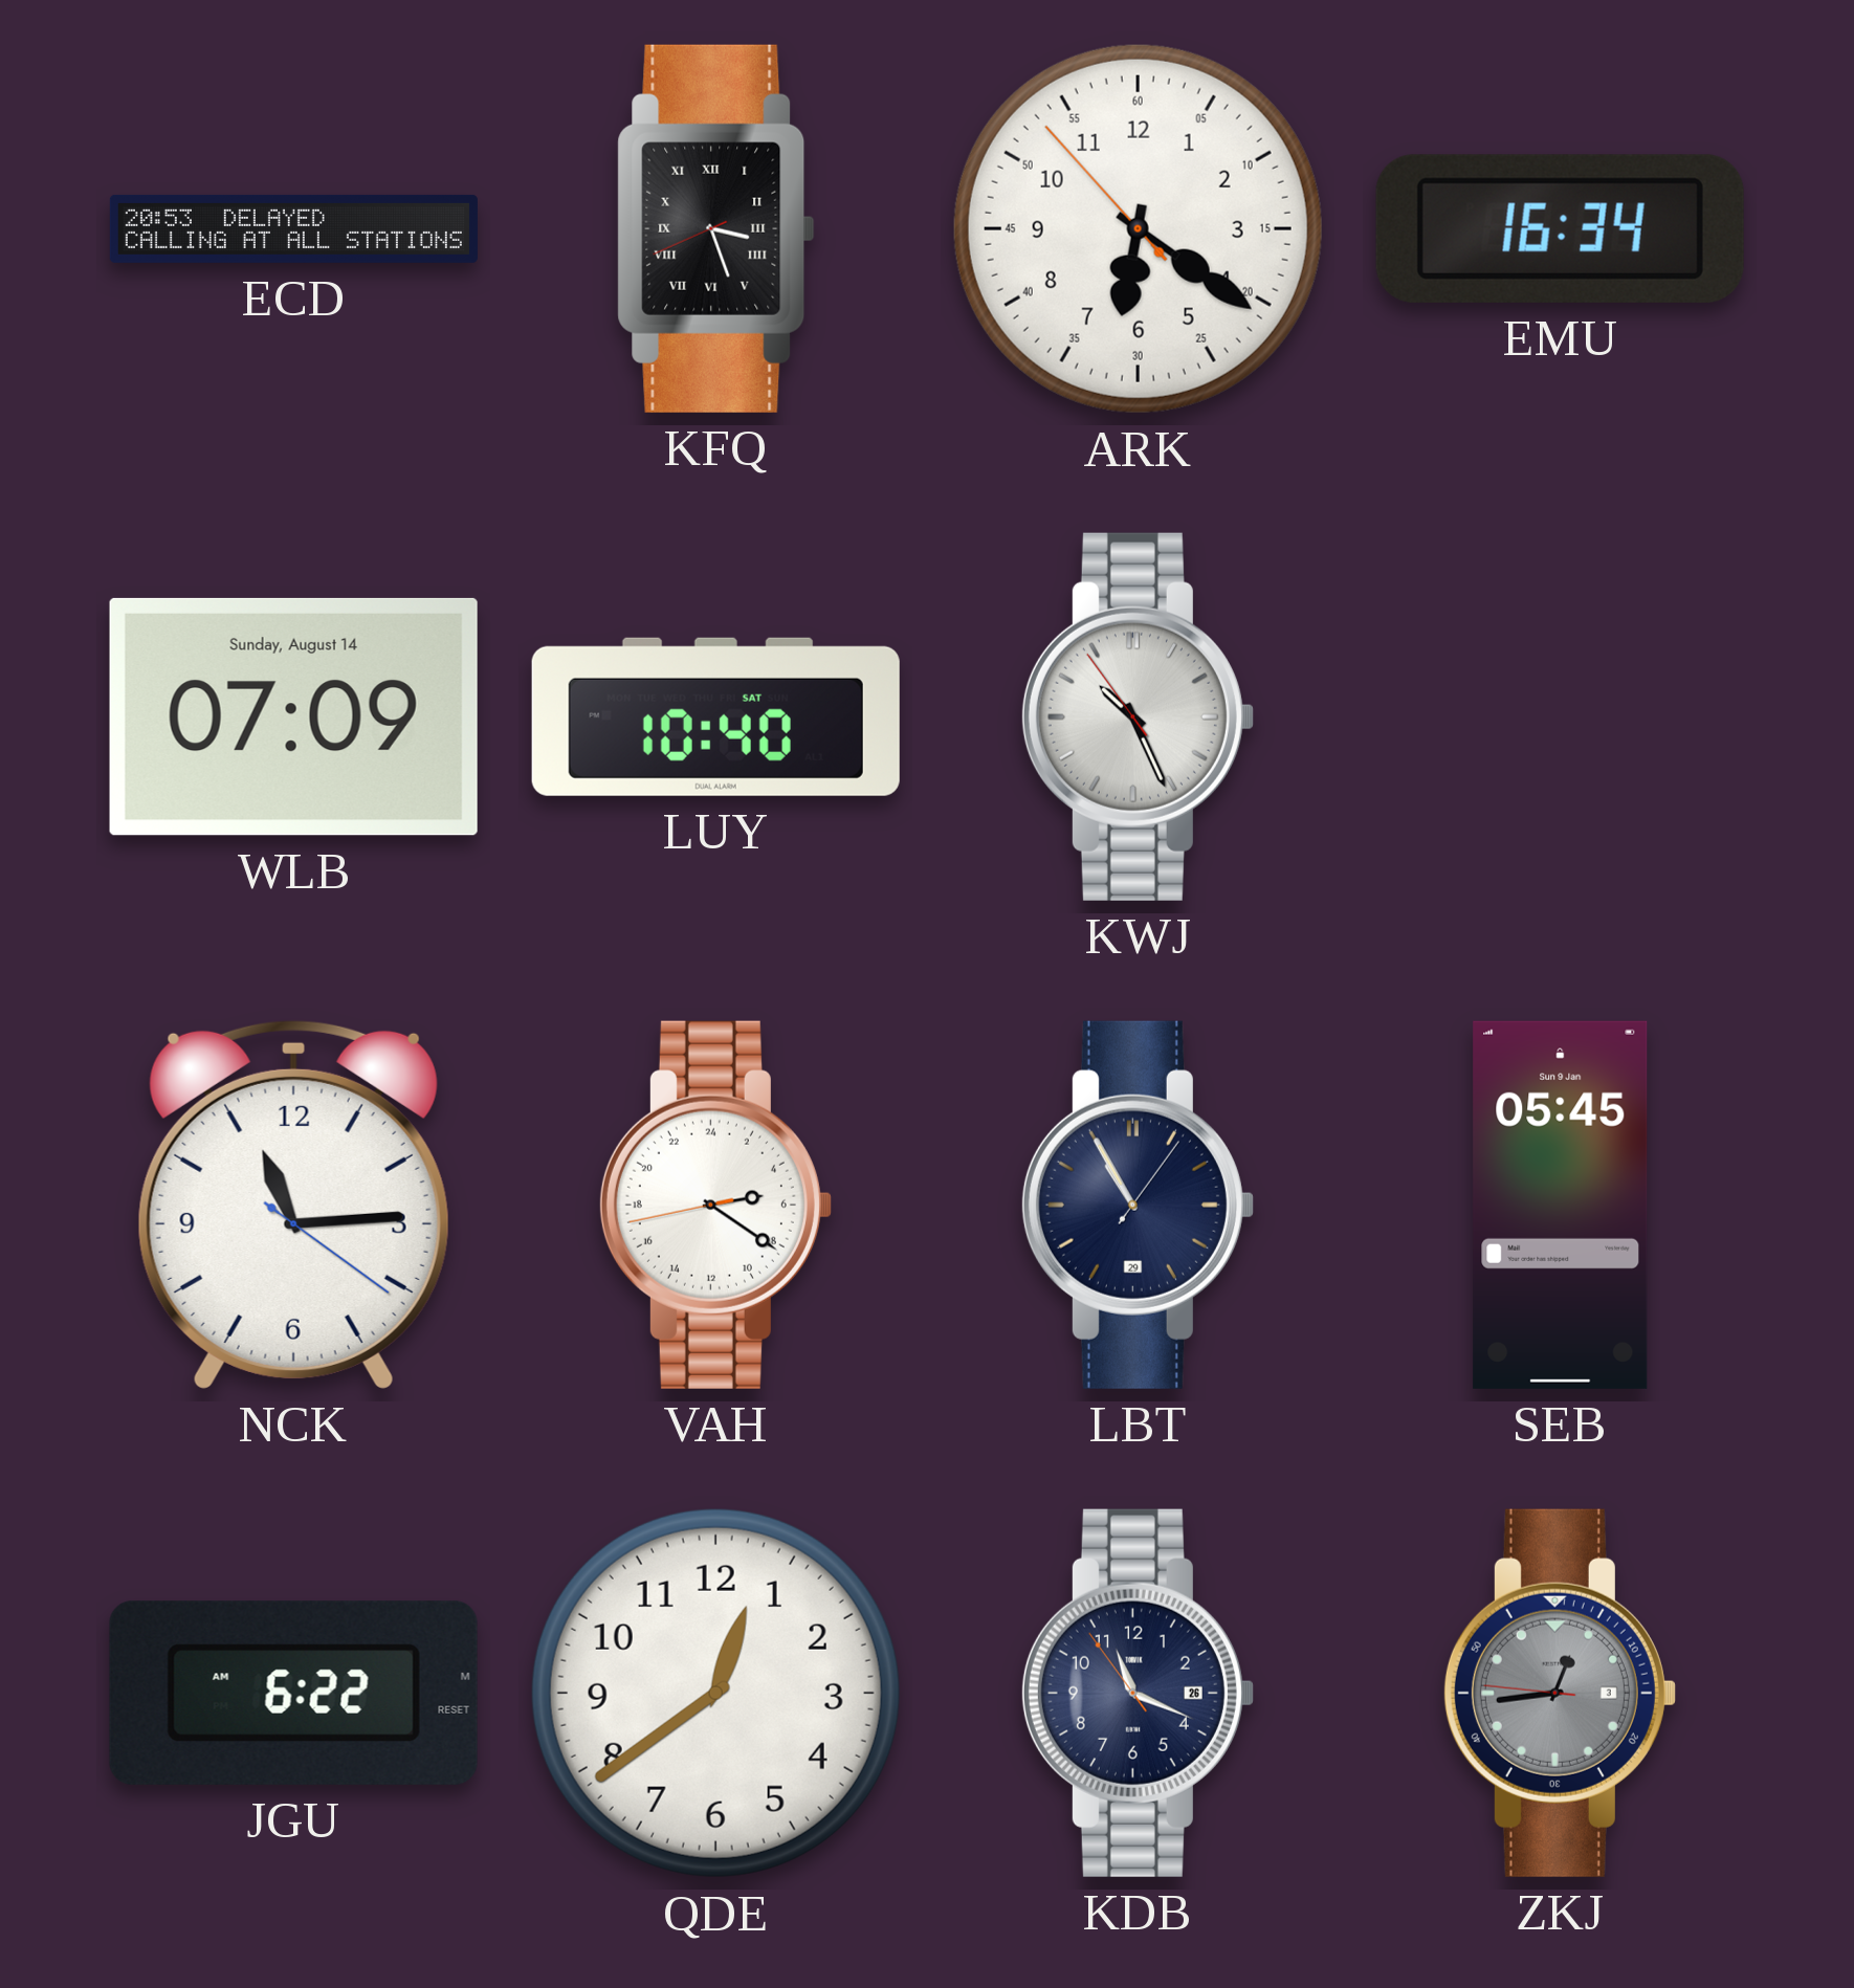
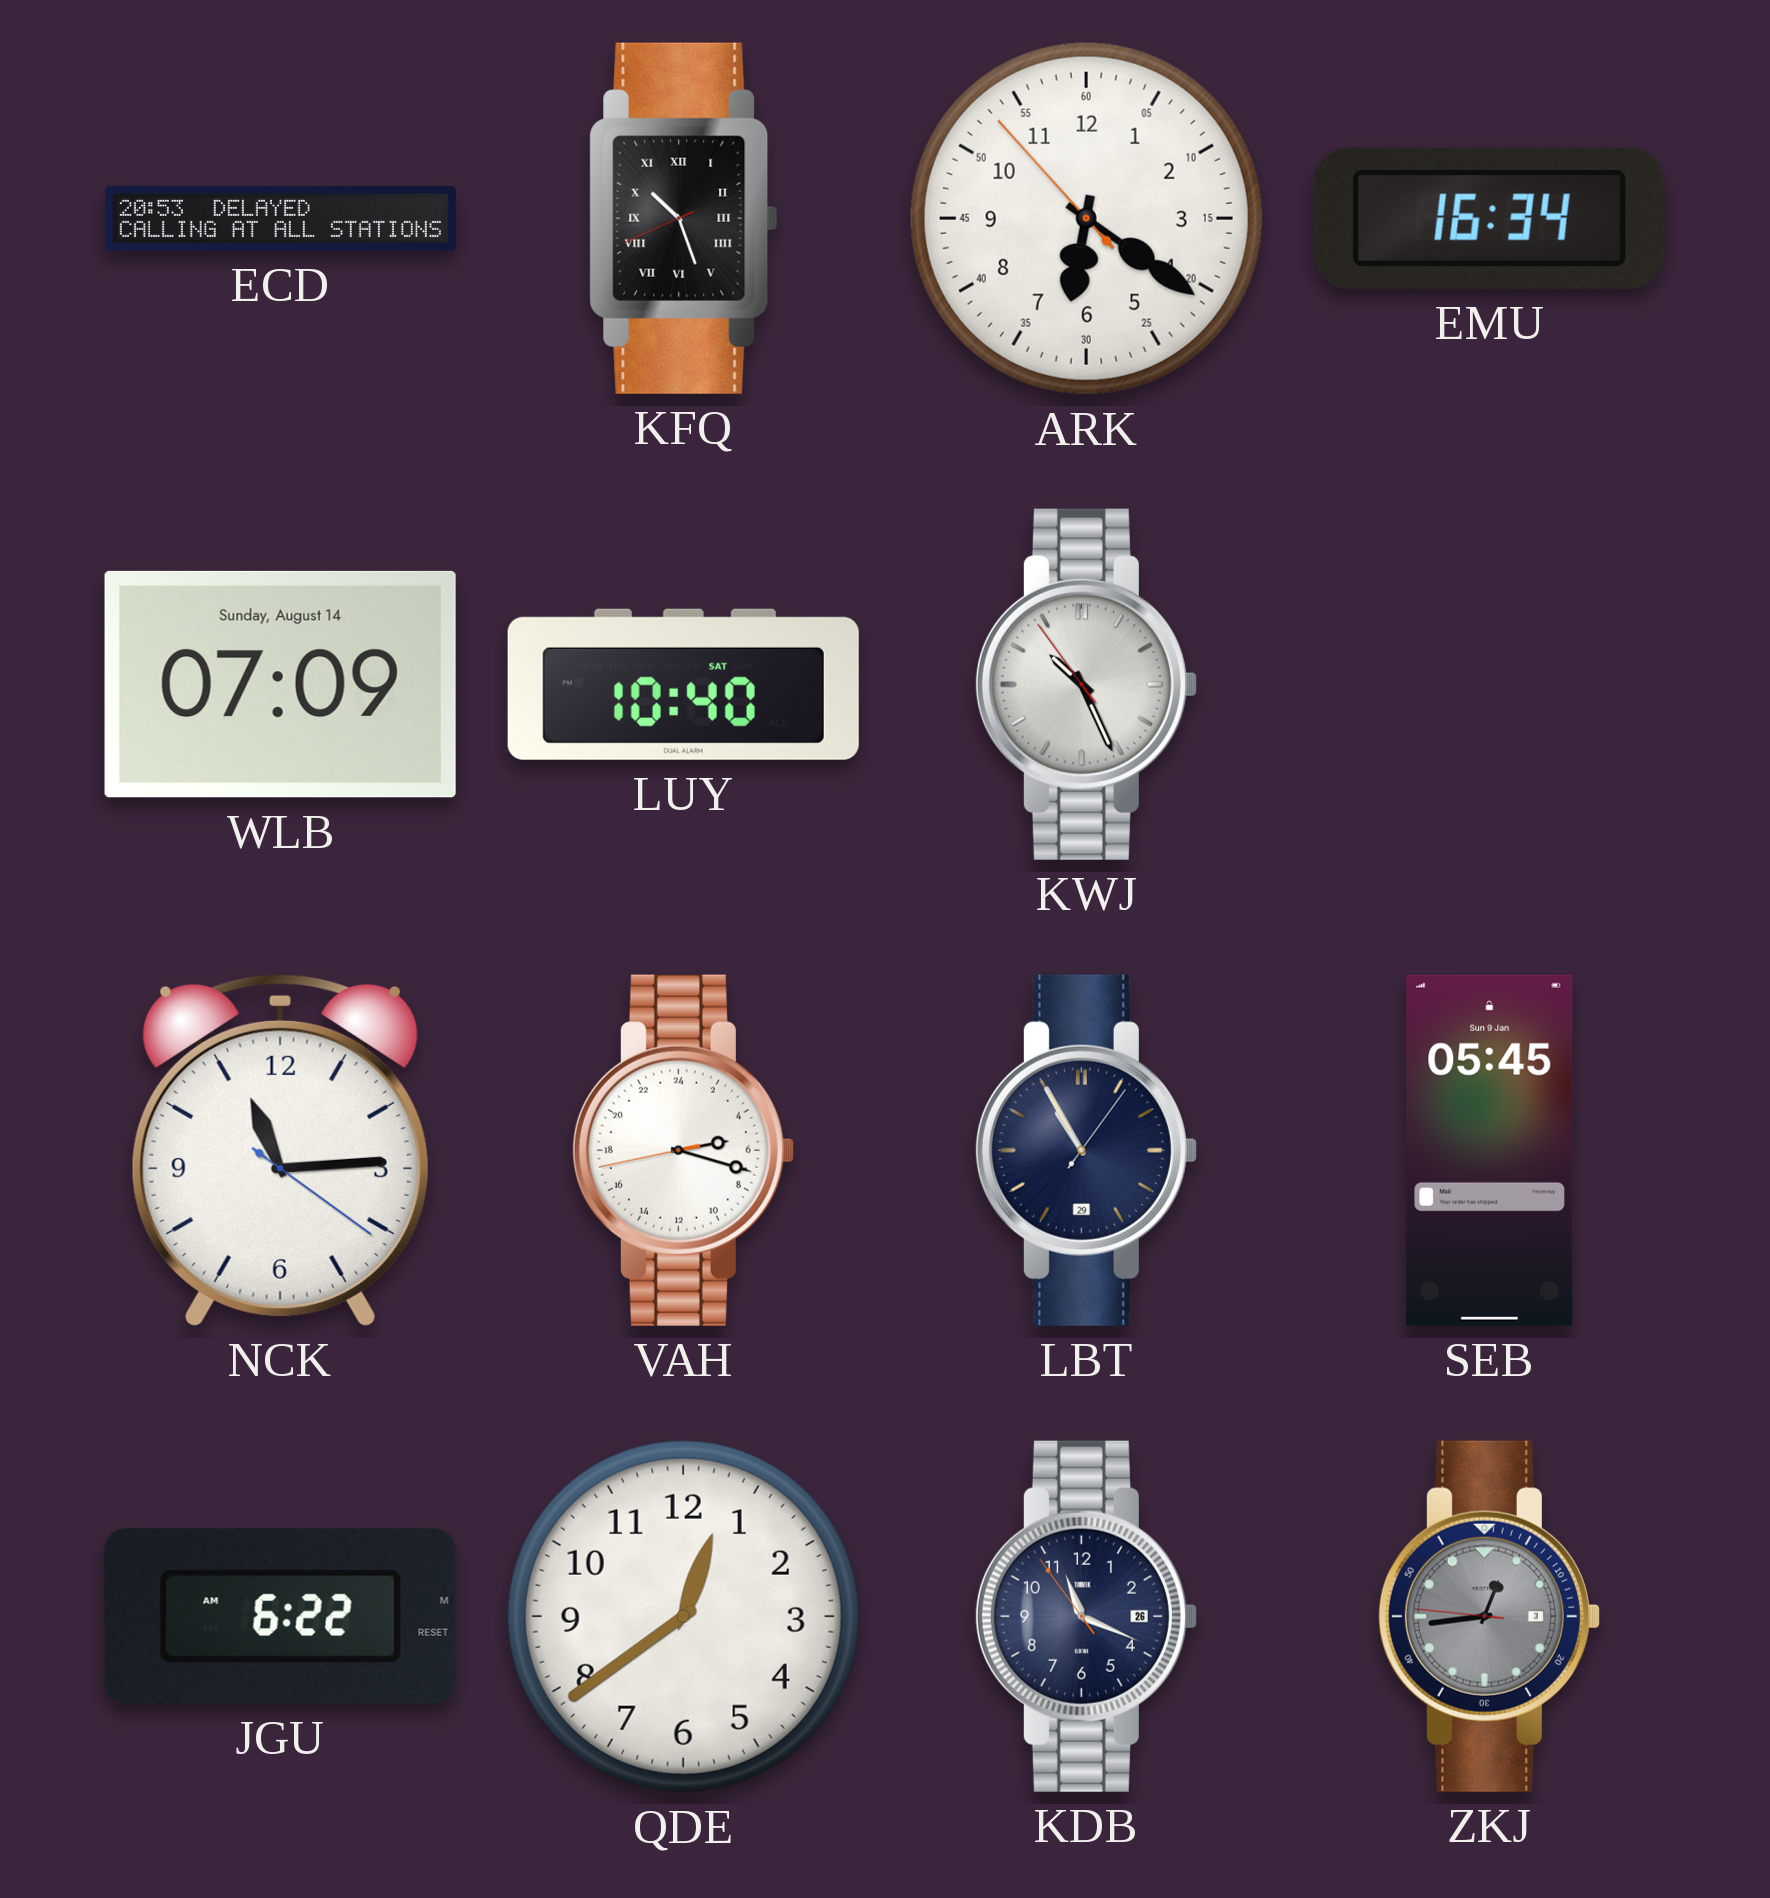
KFQ: 3:26 -> 10:26 (684, 218)
VAH: 5:20 -> 5:17 (683, 1150)
